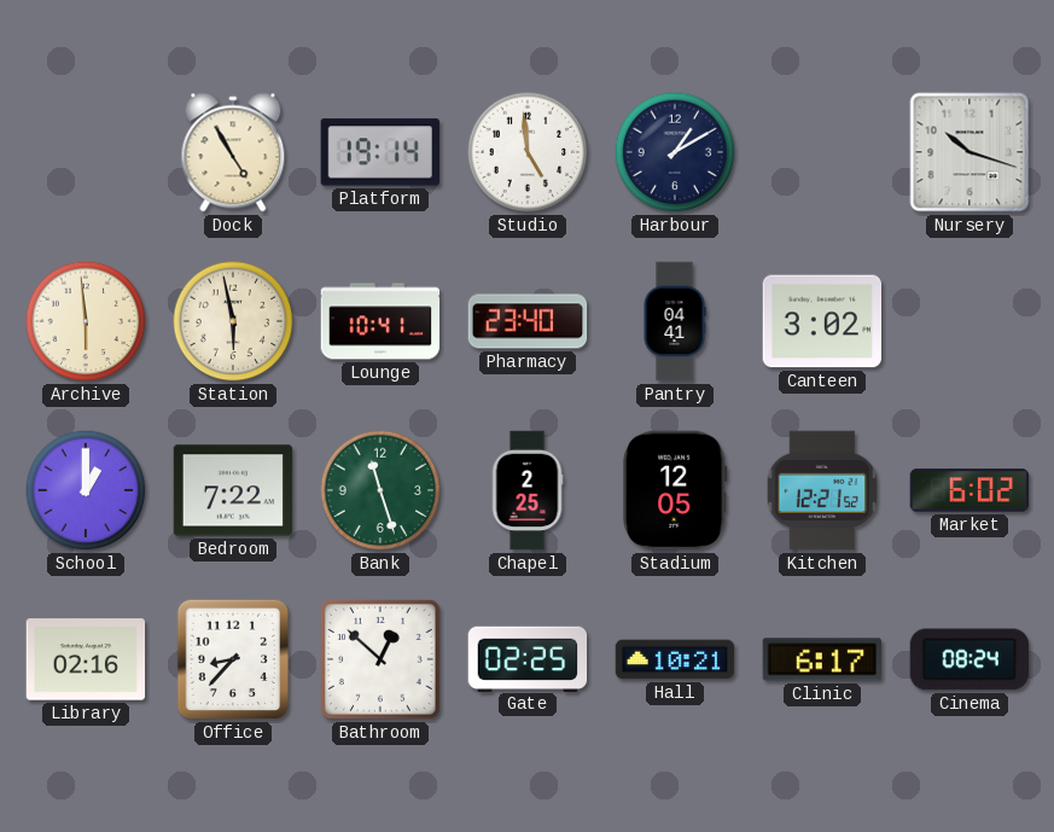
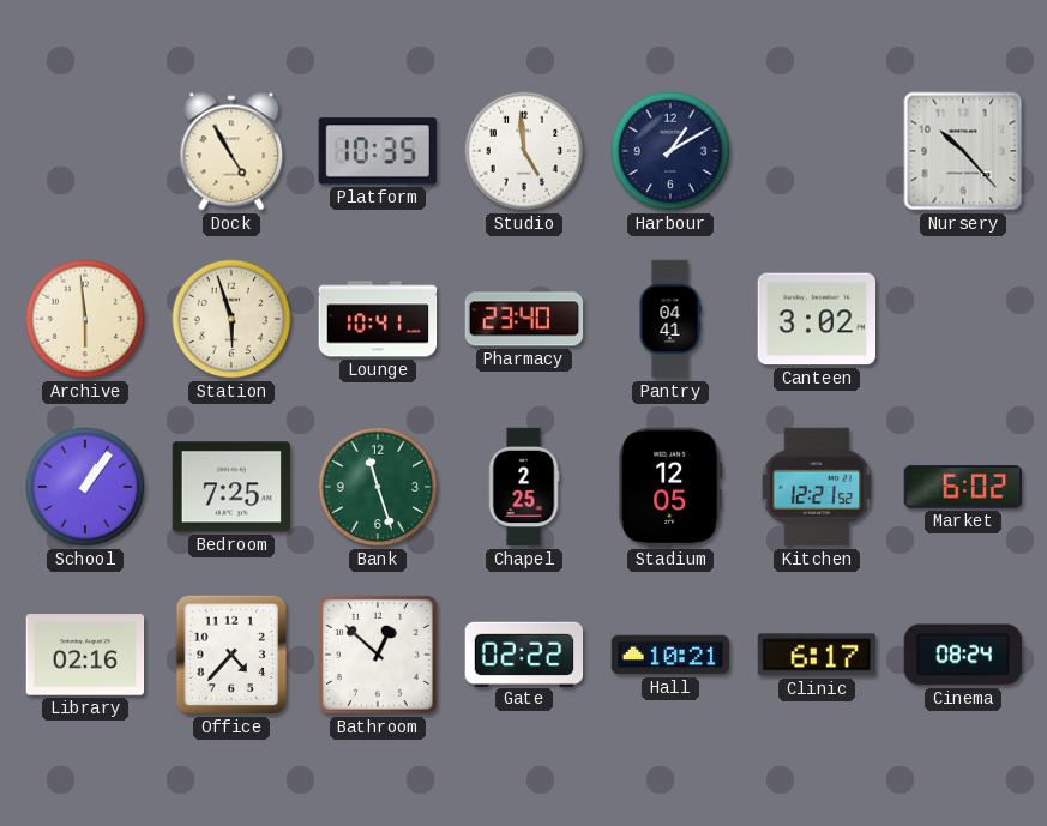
Platform: 19:14 -> 10:35 (378, 151)
Nursery: 10:18 -> 10:23 (963, 151)
Station: 5:58 -> 5:57 (231, 319)
School: 1:00 -> 1:06 (85, 487)
Bedroom: 7:22 -> 7:25 (231, 487)
Office: 8:37 -> 4:37 (231, 655)
Gate: 02:25 -> 02:22 (524, 653)
